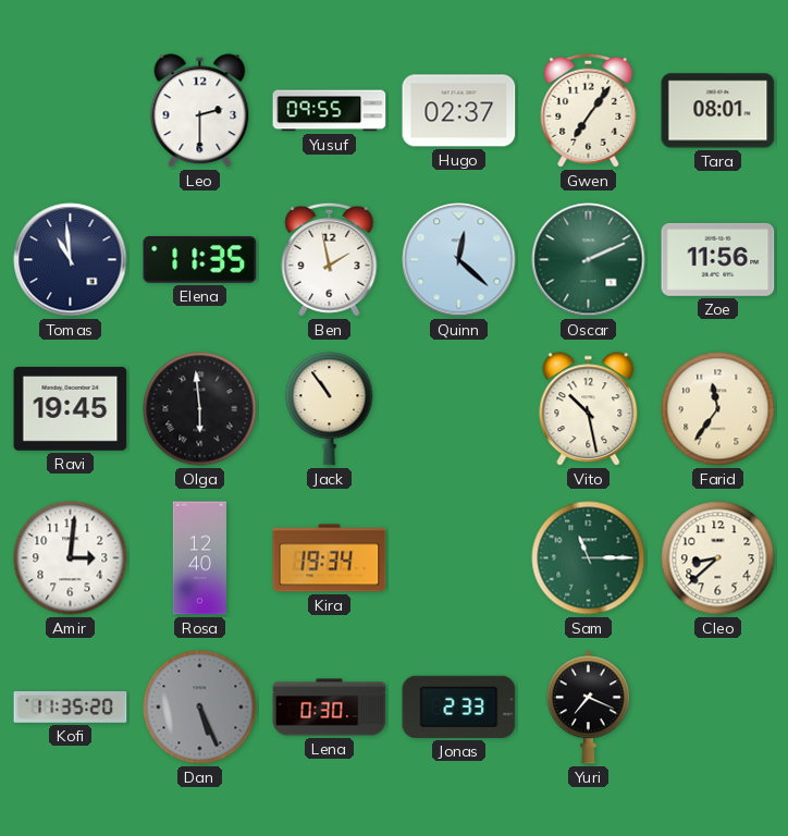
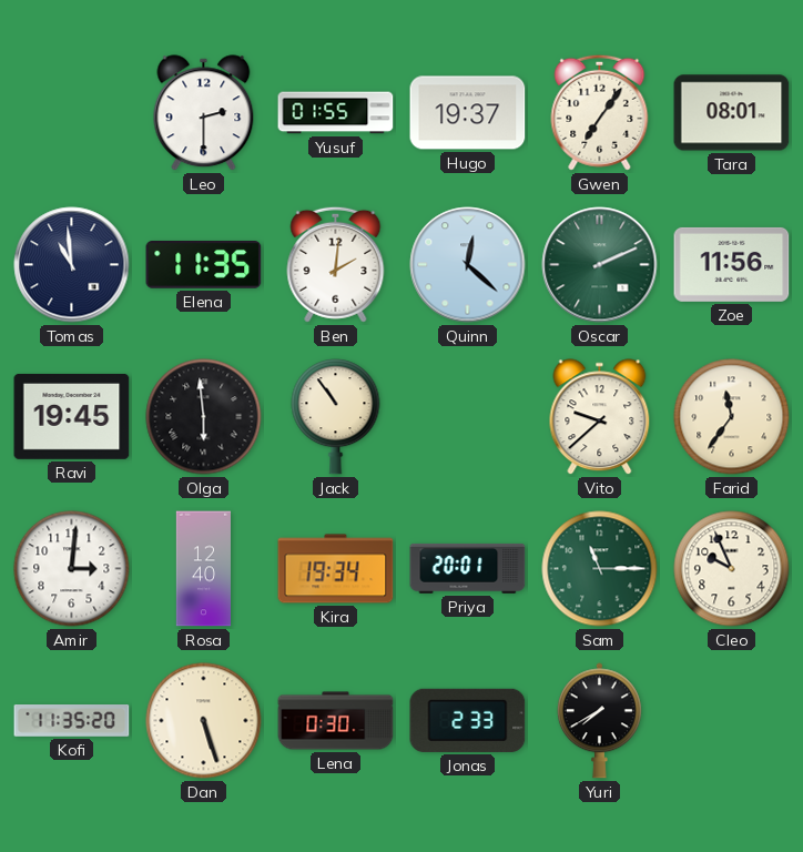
Yusuf: 09:55 -> 01:55 (336, 113)
Hugo: 02:37 -> 19:37 (468, 113)
Ben: 1:58 -> 2:01 (336, 264)
Vito: 10:28 -> 9:38 (600, 417)
Priya: none -> 20:01 (468, 568)
Cleo: 8:38 -> 9:56 (732, 569)
Dan: 5:26 -> 5:27 (204, 721)
Dan dial: grey -> cream (204, 721)
Yuri: 7:19 -> 7:40 (599, 721)
